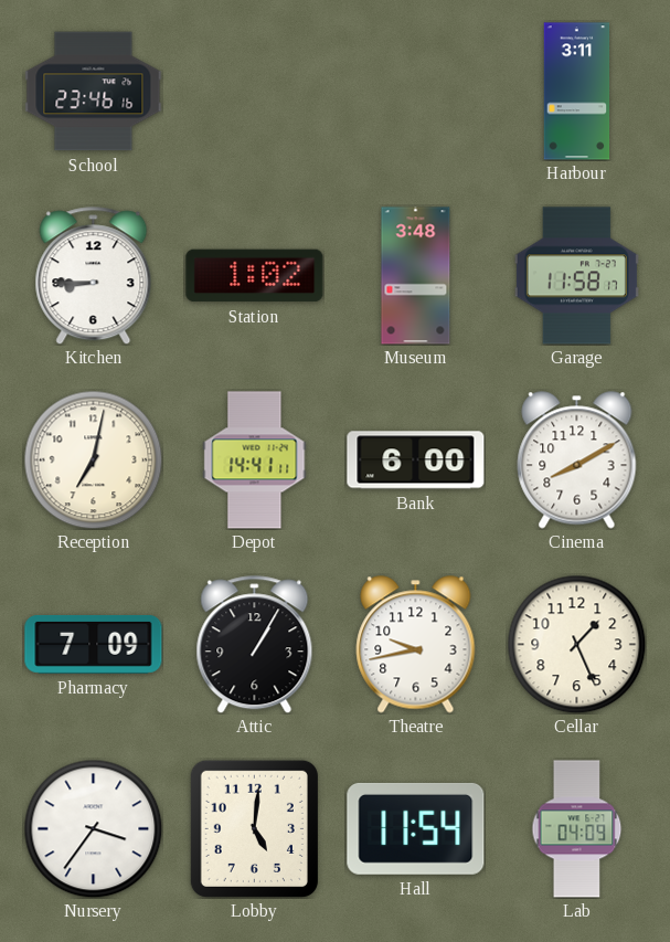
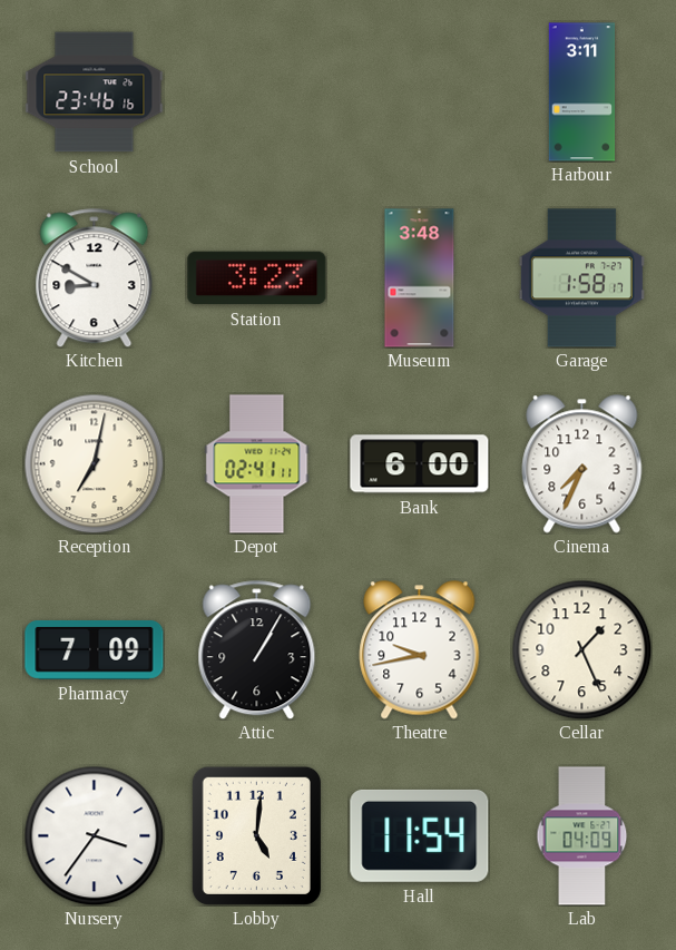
Kitchen: 8:45 -> 8:50 (95, 278)
Station: 1:02 -> 3:23 (257, 278)
Garage: 11:58 -> 1:58 (581, 278)
Depot: 14:41 -> 02:41 (257, 464)
Cinema: 8:10 -> 7:34 (582, 464)
